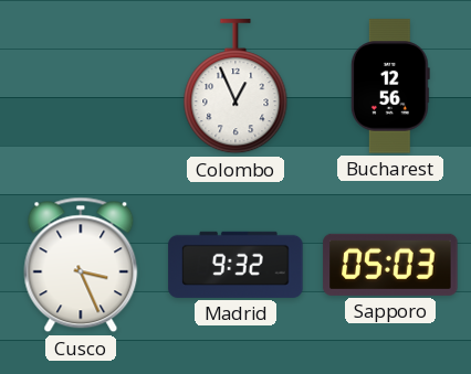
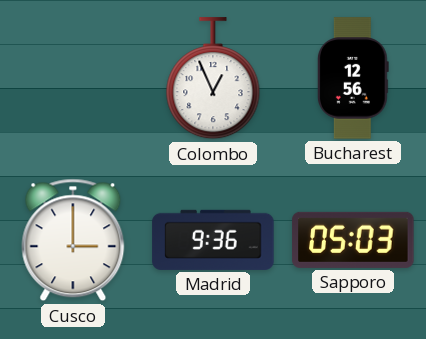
Cusco: 3:26 -> 3:00 (73, 240)
Madrid: 9:32 -> 9:36 (213, 240)
